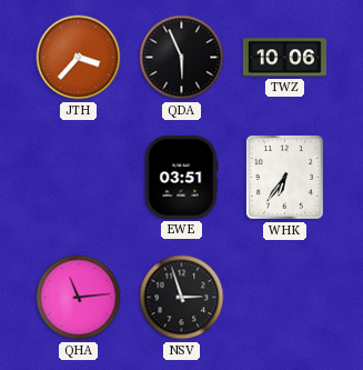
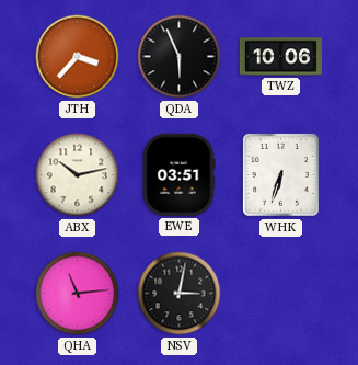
ABX: none -> 10:13 (78, 175)
WHK: 6:36 -> 6:33 (280, 174)
NSV: 2:57 -> 3:02 (180, 294)
